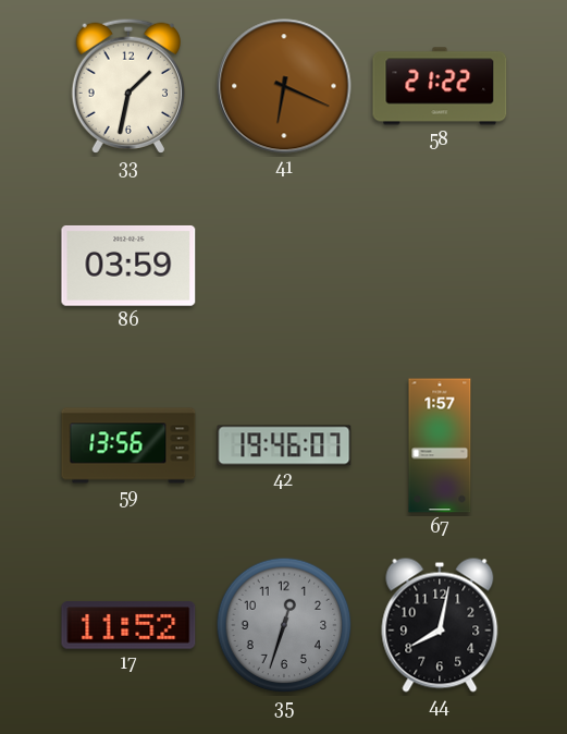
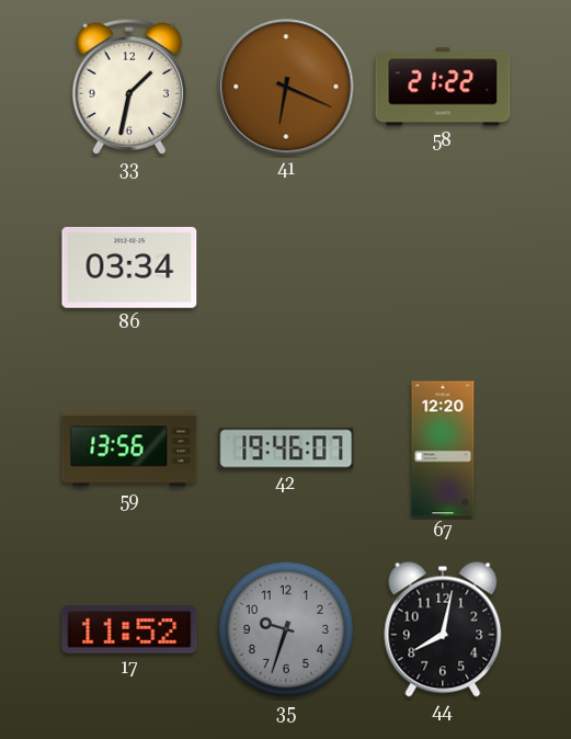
86: 03:59 -> 03:34 (129, 268)
67: 1:57 -> 12:20 (443, 448)
35: 12:33 -> 9:33 (286, 629)
